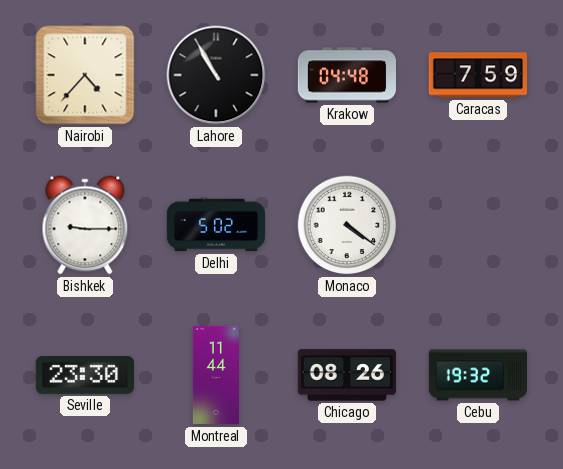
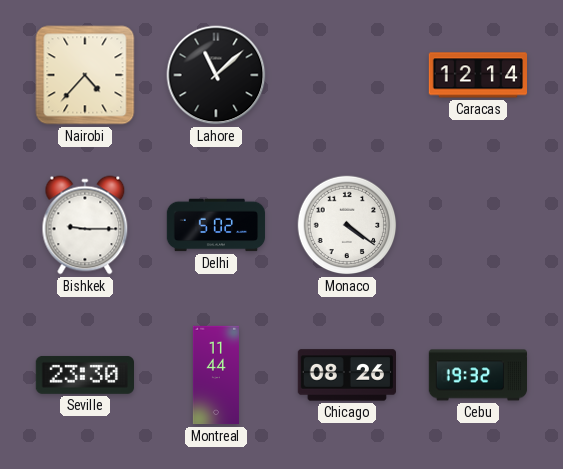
Lahore: 10:55 -> 11:08 (216, 75)
Krakow: 04:48 -> none (346, 75)
Caracas: 7:59 -> 12:14 (478, 75)
